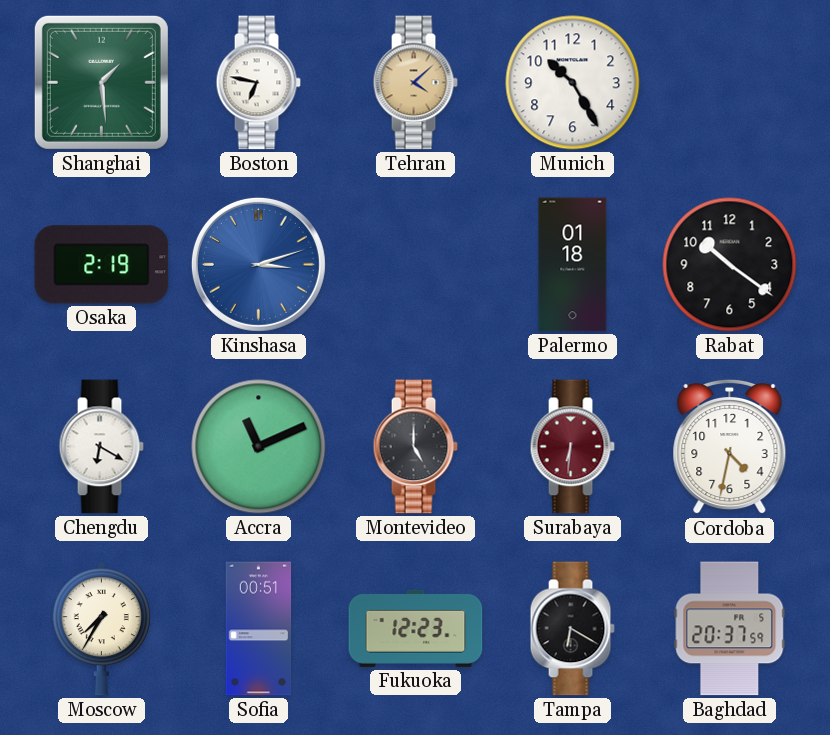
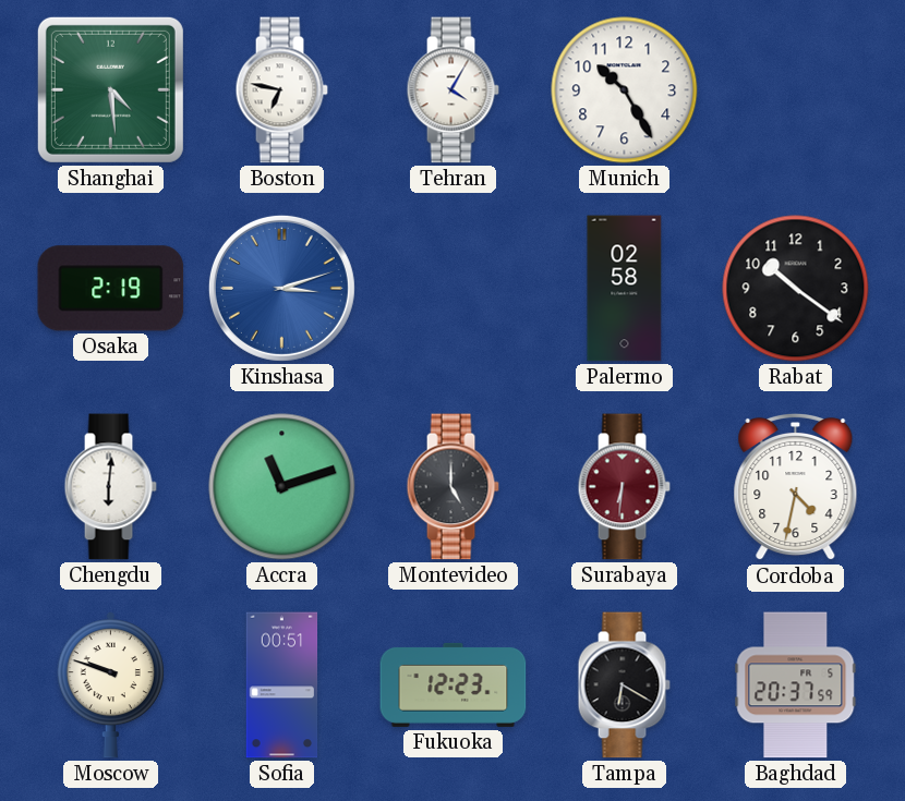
Shanghai: 1:29 -> 4:29 (110, 89)
Tehran: 4:08 -> 4:05 (452, 90)
Tehran dial: champagne -> white (452, 90)
Palermo: 01:18 -> 02:58 (625, 289)
Chengdu: 6:20 -> 6:01 (110, 487)
Accra: 11:11 -> 11:12 (282, 487)
Moscow: 7:35 -> 9:48 (110, 685)
